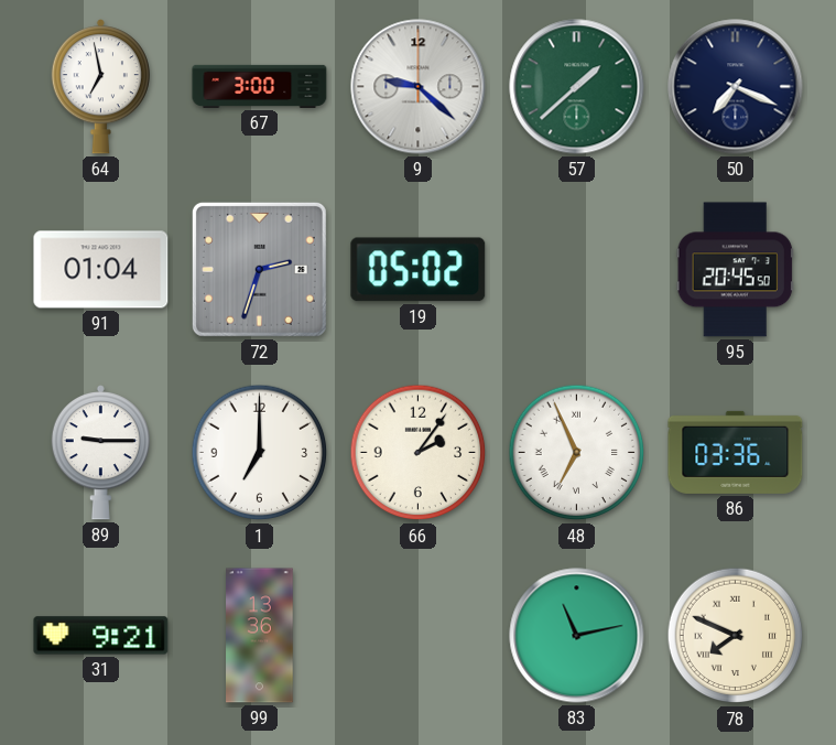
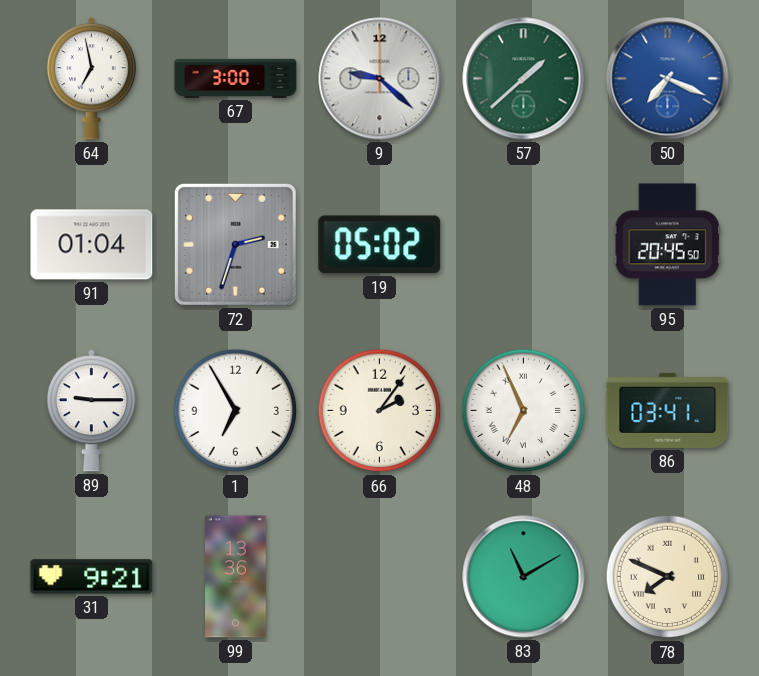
50 dial: navy -> blue (668, 79)
1: 7:00 -> 6:55 (236, 411)
86: 03:36 -> 03:41 (668, 410)
83: 11:13 -> 11:10 (524, 577)
